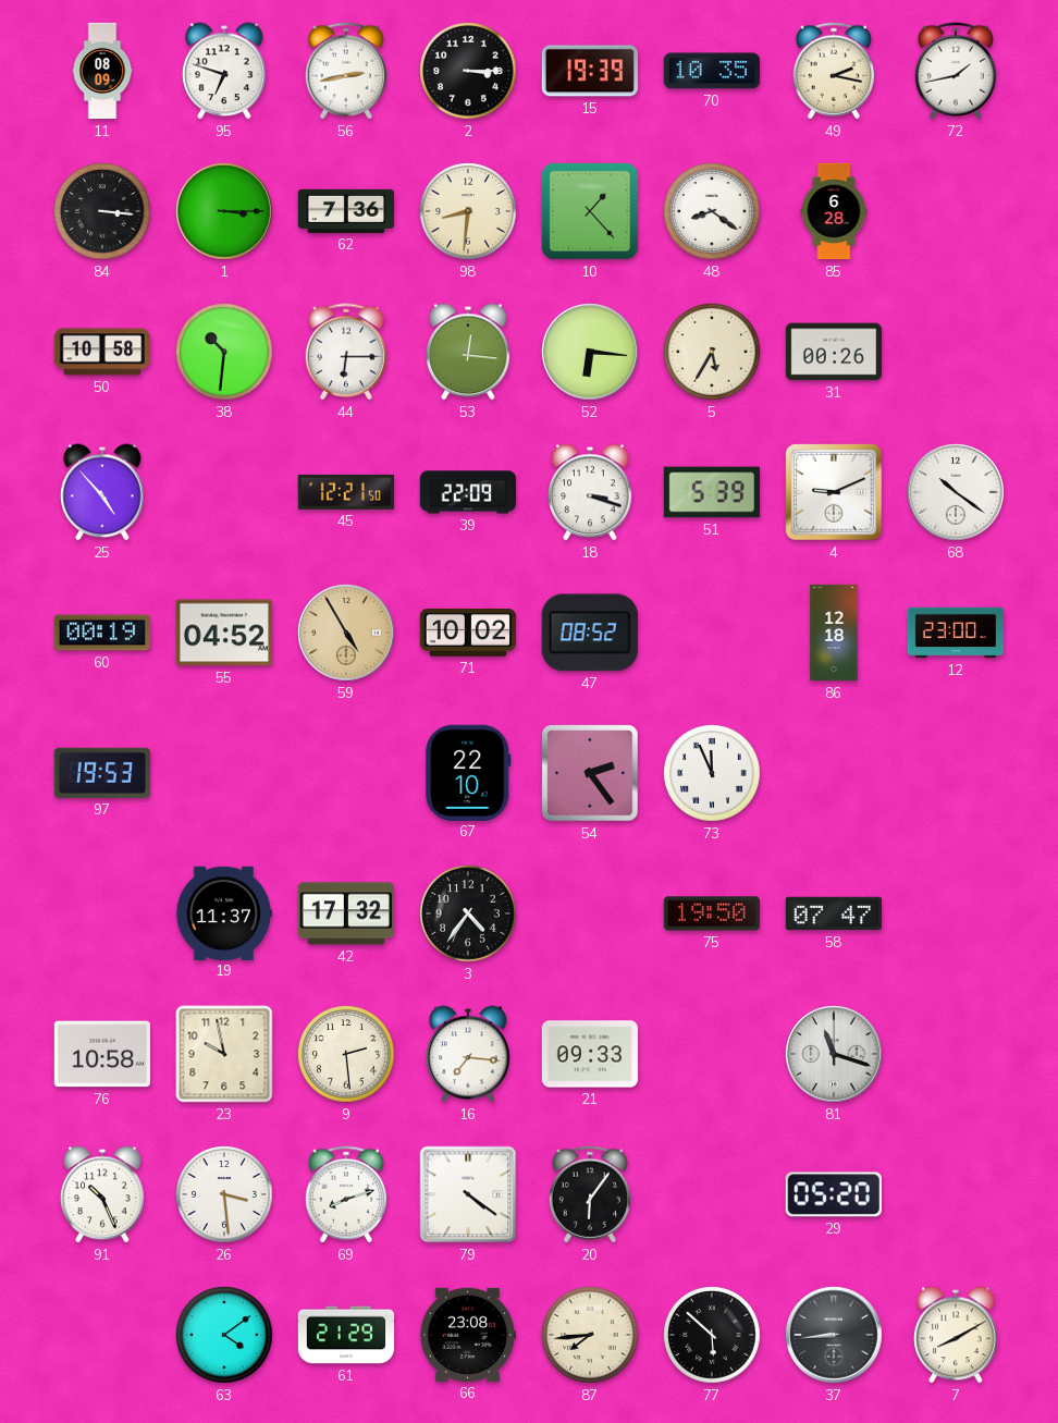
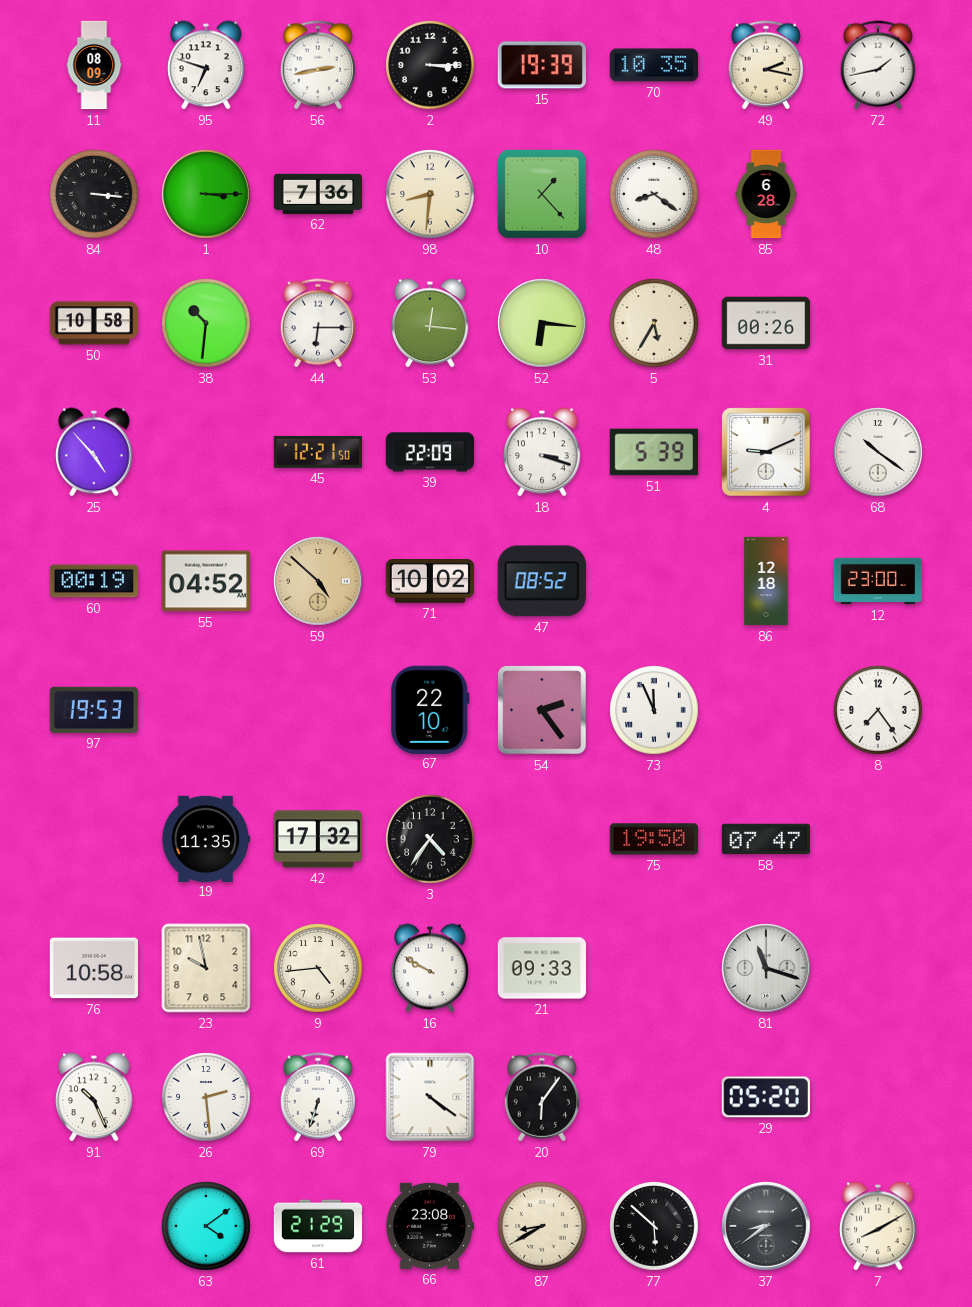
59: 4:55 -> 4:52 (318, 581)
8: none -> 7:24 (878, 710)
19: 11:37 -> 11:35 (206, 838)
9: 2:29 -> 4:44 (318, 968)
16: 7:16 -> 9:50 (430, 968)
26: 3:29 -> 2:29 (206, 1097)
69: 8:12 -> 6:33 (318, 1097)
87: 7:44 -> 8:40 (542, 1226)
37: 8:44 -> 8:39 (766, 1226)
